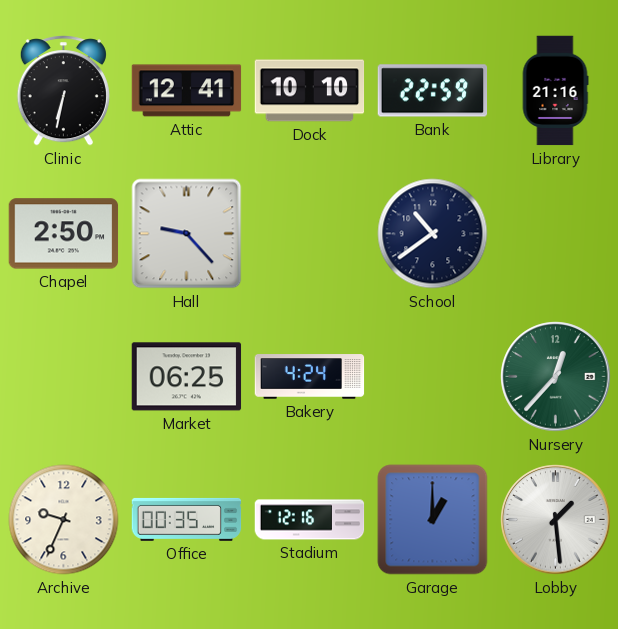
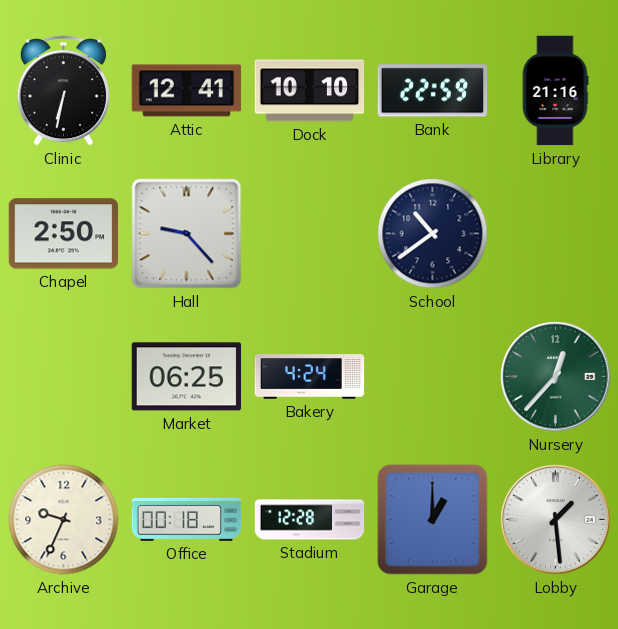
Office: 00:35 -> 00:18 (187, 519)
Stadium: 12:16 -> 12:28 (310, 520)
